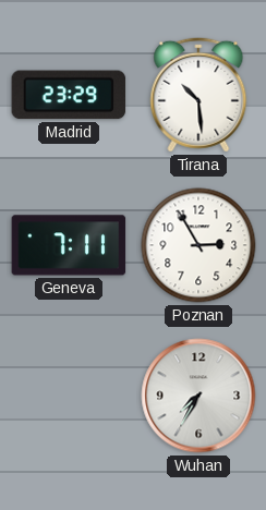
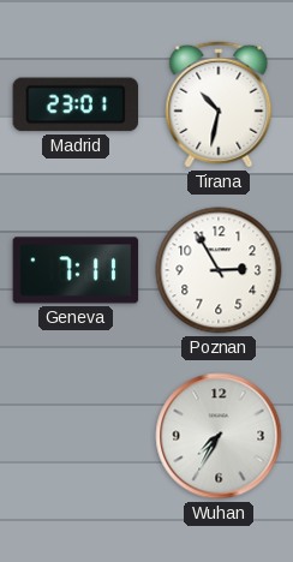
Madrid: 23:29 -> 23:01 (76, 104)
Tirana: 10:29 -> 10:32 (219, 104)
